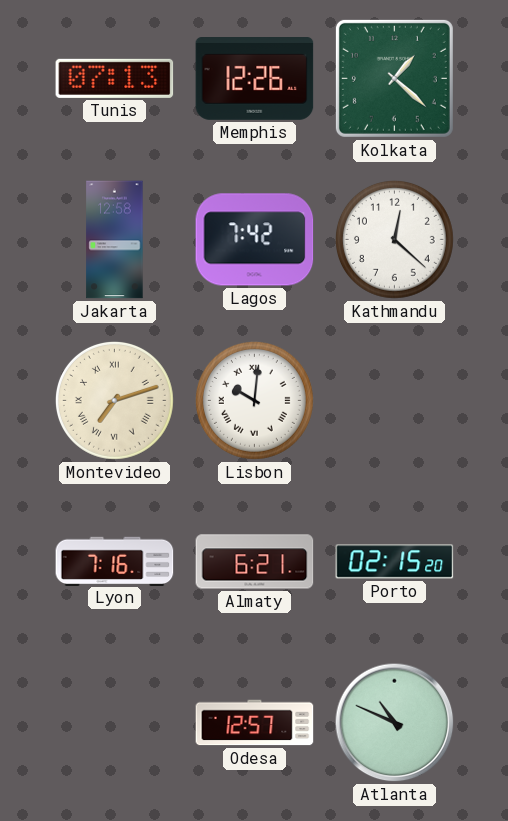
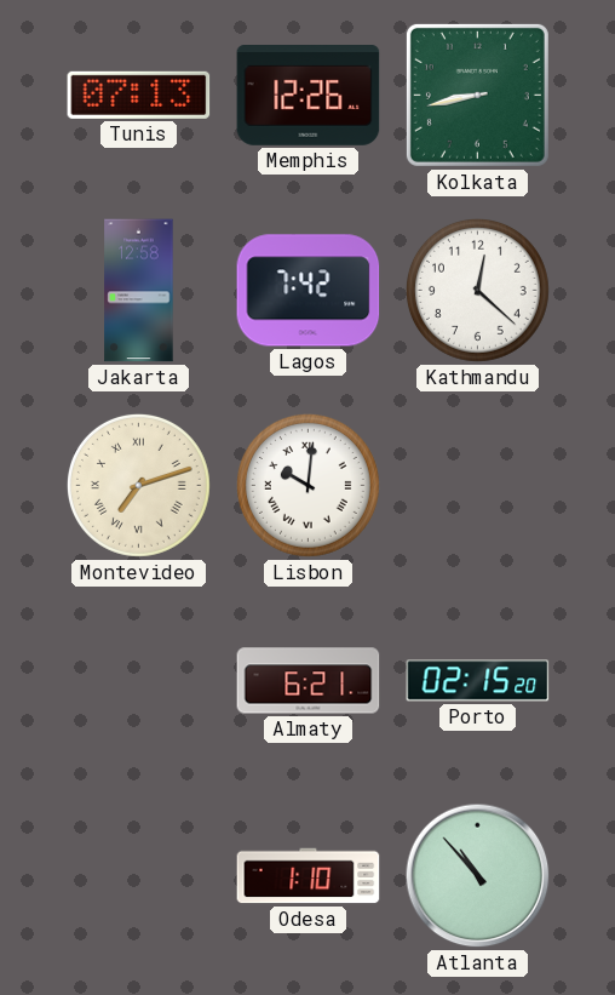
Kolkata: 1:22 -> 8:43 (477, 95)
Lyon: 7:16 -> none (115, 561)
Odesa: 12:57 -> 1:10 (309, 876)
Atlanta: 10:49 -> 10:53 (478, 876)
